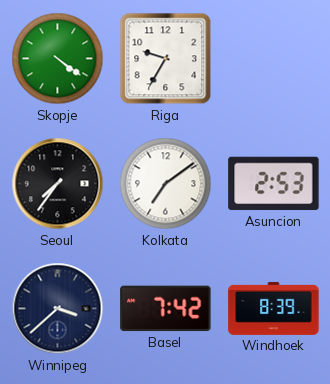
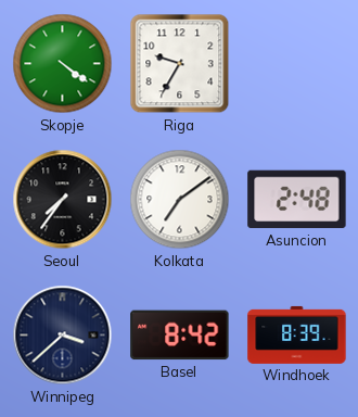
Asuncion: 2:53 -> 2:48 (297, 200)
Basel: 7:42 -> 8:42 (180, 336)
